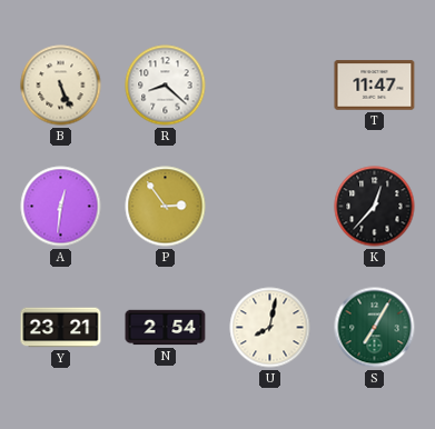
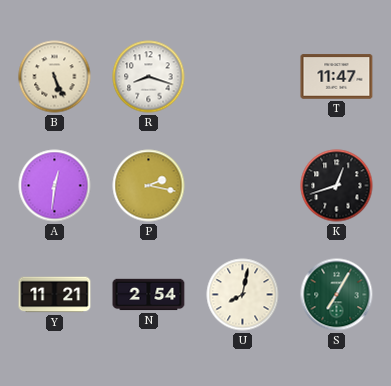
R: 8:22 -> 8:18 (149, 77)
P: 2:54 -> 2:17 (149, 186)
K: 12:37 -> 12:42 (337, 186)
Y: 23:21 -> 11:21 (55, 295)
